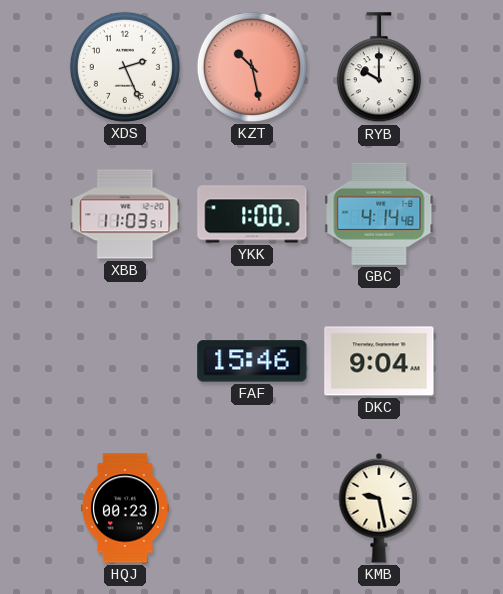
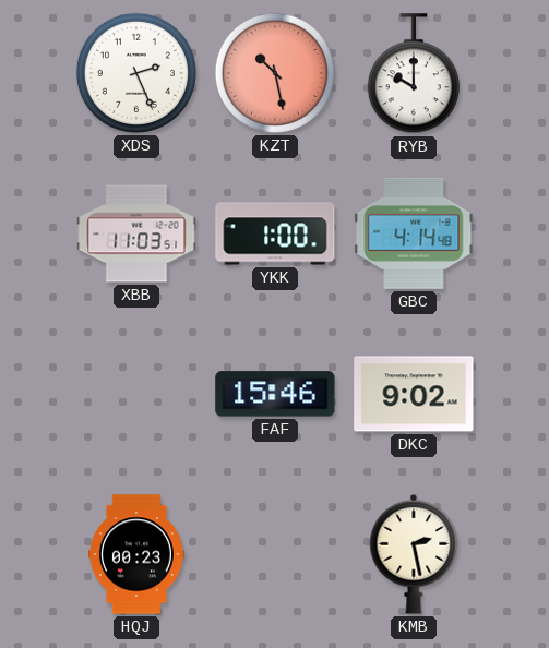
DKC: 9:04 -> 9:02 (414, 394)
KMB: 9:28 -> 2:28 (414, 554)
